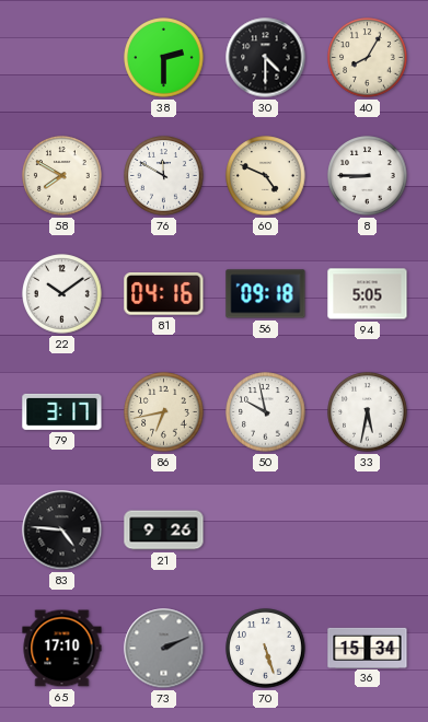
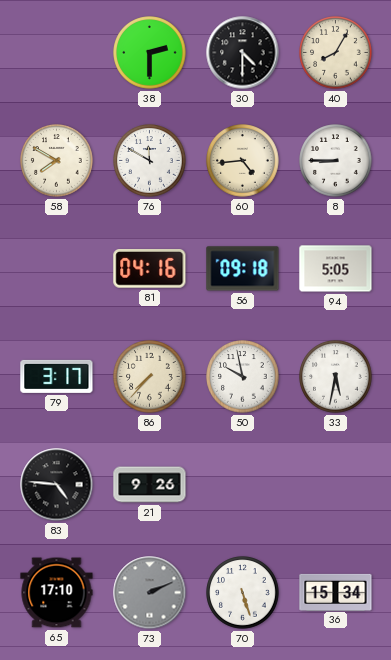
60: 4:49 -> 4:44 (243, 161)
22: 10:09 -> none (62, 294)
86: 6:43 -> 7:37 (150, 377)
